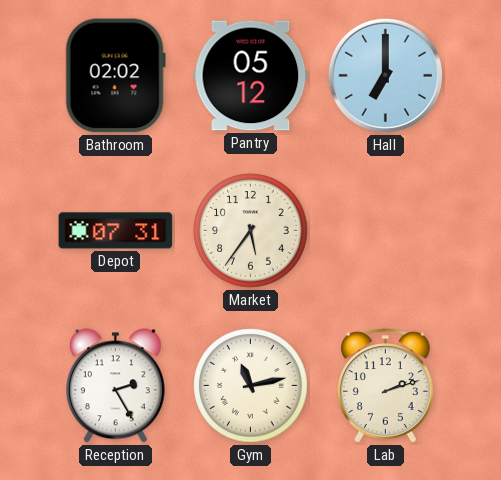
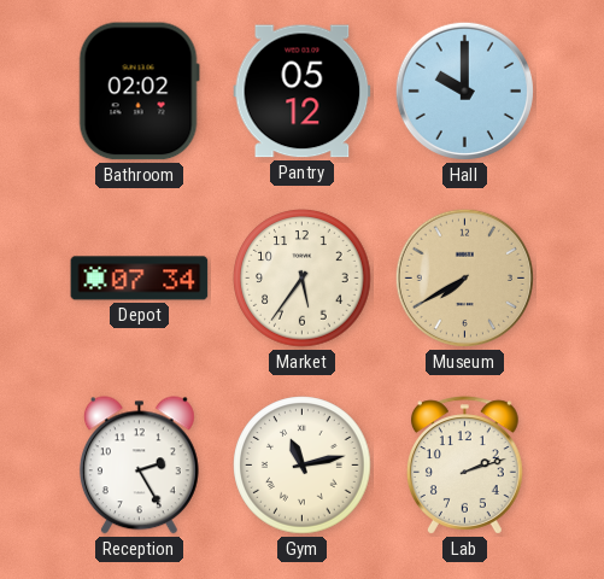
Hall: 7:00 -> 10:00 (464, 90)
Depot: 07:31 -> 07:34 (140, 279)
Museum: none -> 7:40 (464, 277)
